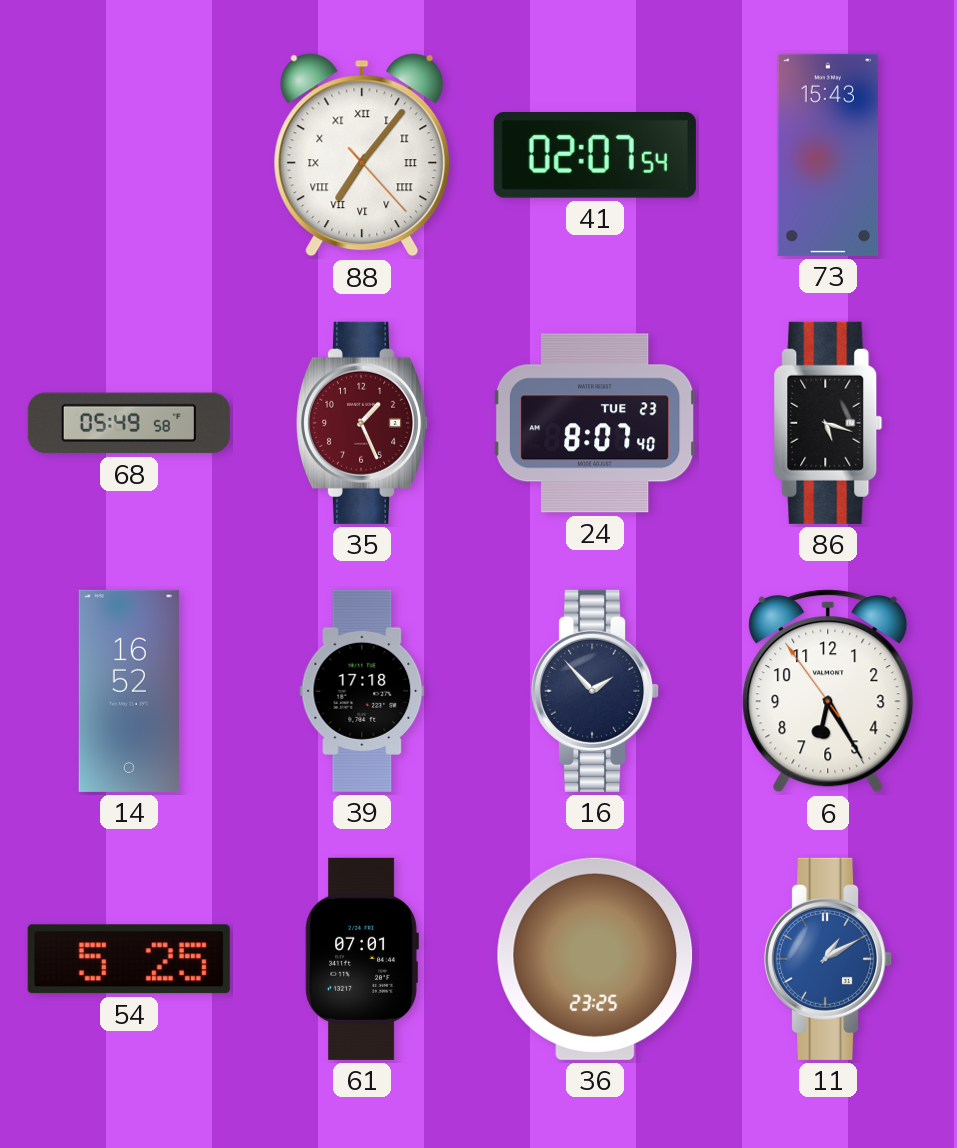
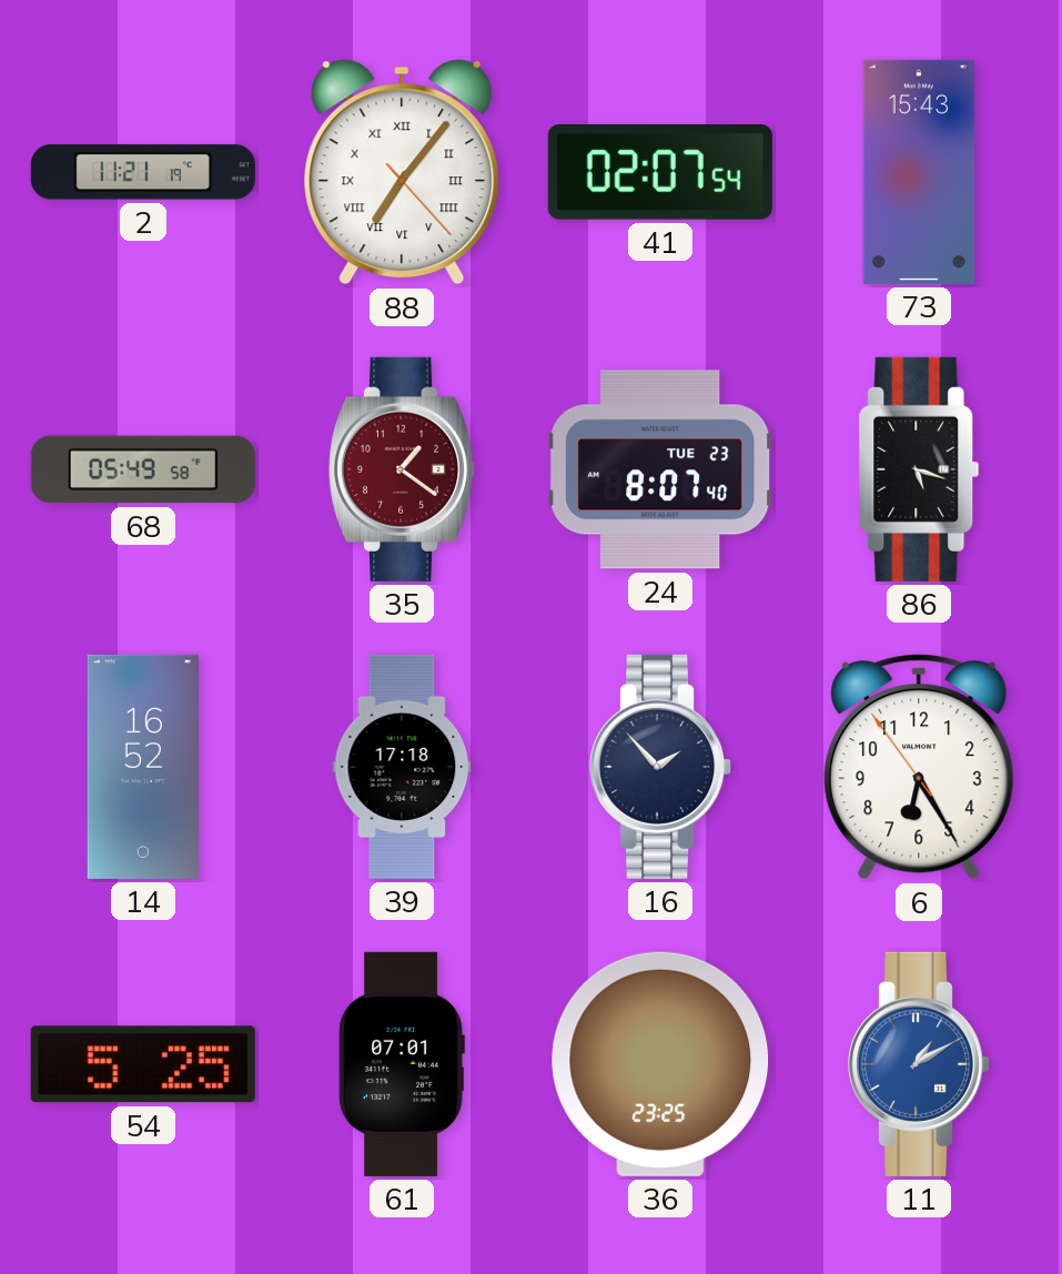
2: none -> 11:21 (143, 172)
35: 1:26 -> 1:21 (402, 469)
